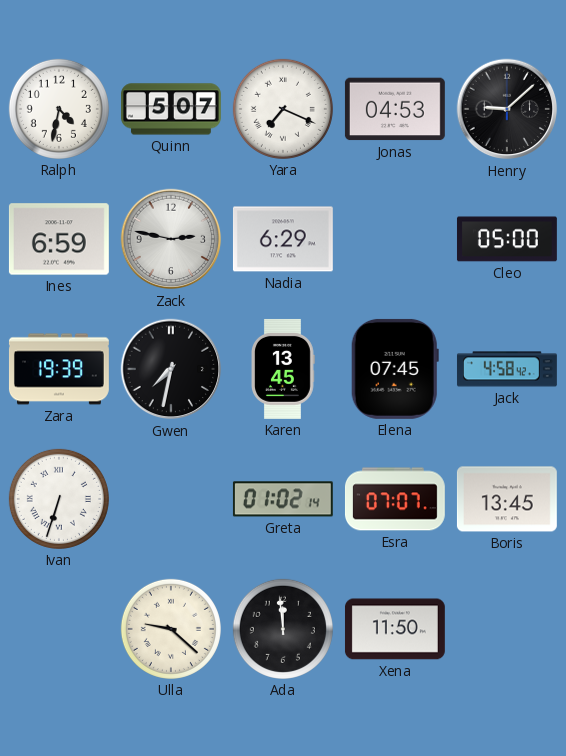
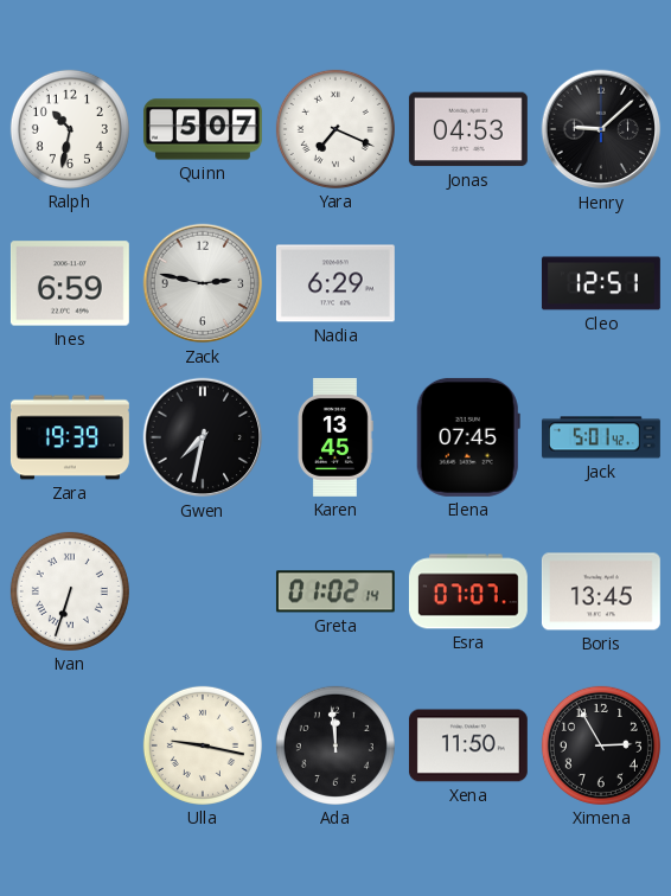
Ralph: 4:32 -> 10:32 (70, 129)
Cleo: 05:00 -> 12:51 (601, 283)
Jack: 4:58 -> 5:01 (601, 437)
Ulla: 9:22 -> 9:17 (203, 745)
Ximena: none -> 2:55 (601, 745)
